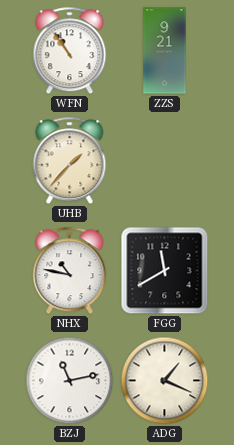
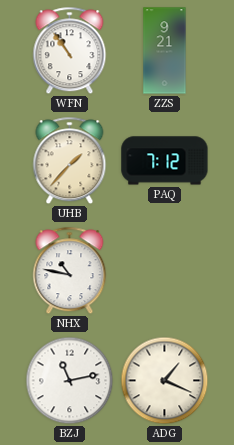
PAQ: none -> 7:12 (165, 161)
FGG: 11:40 -> none (165, 271)
